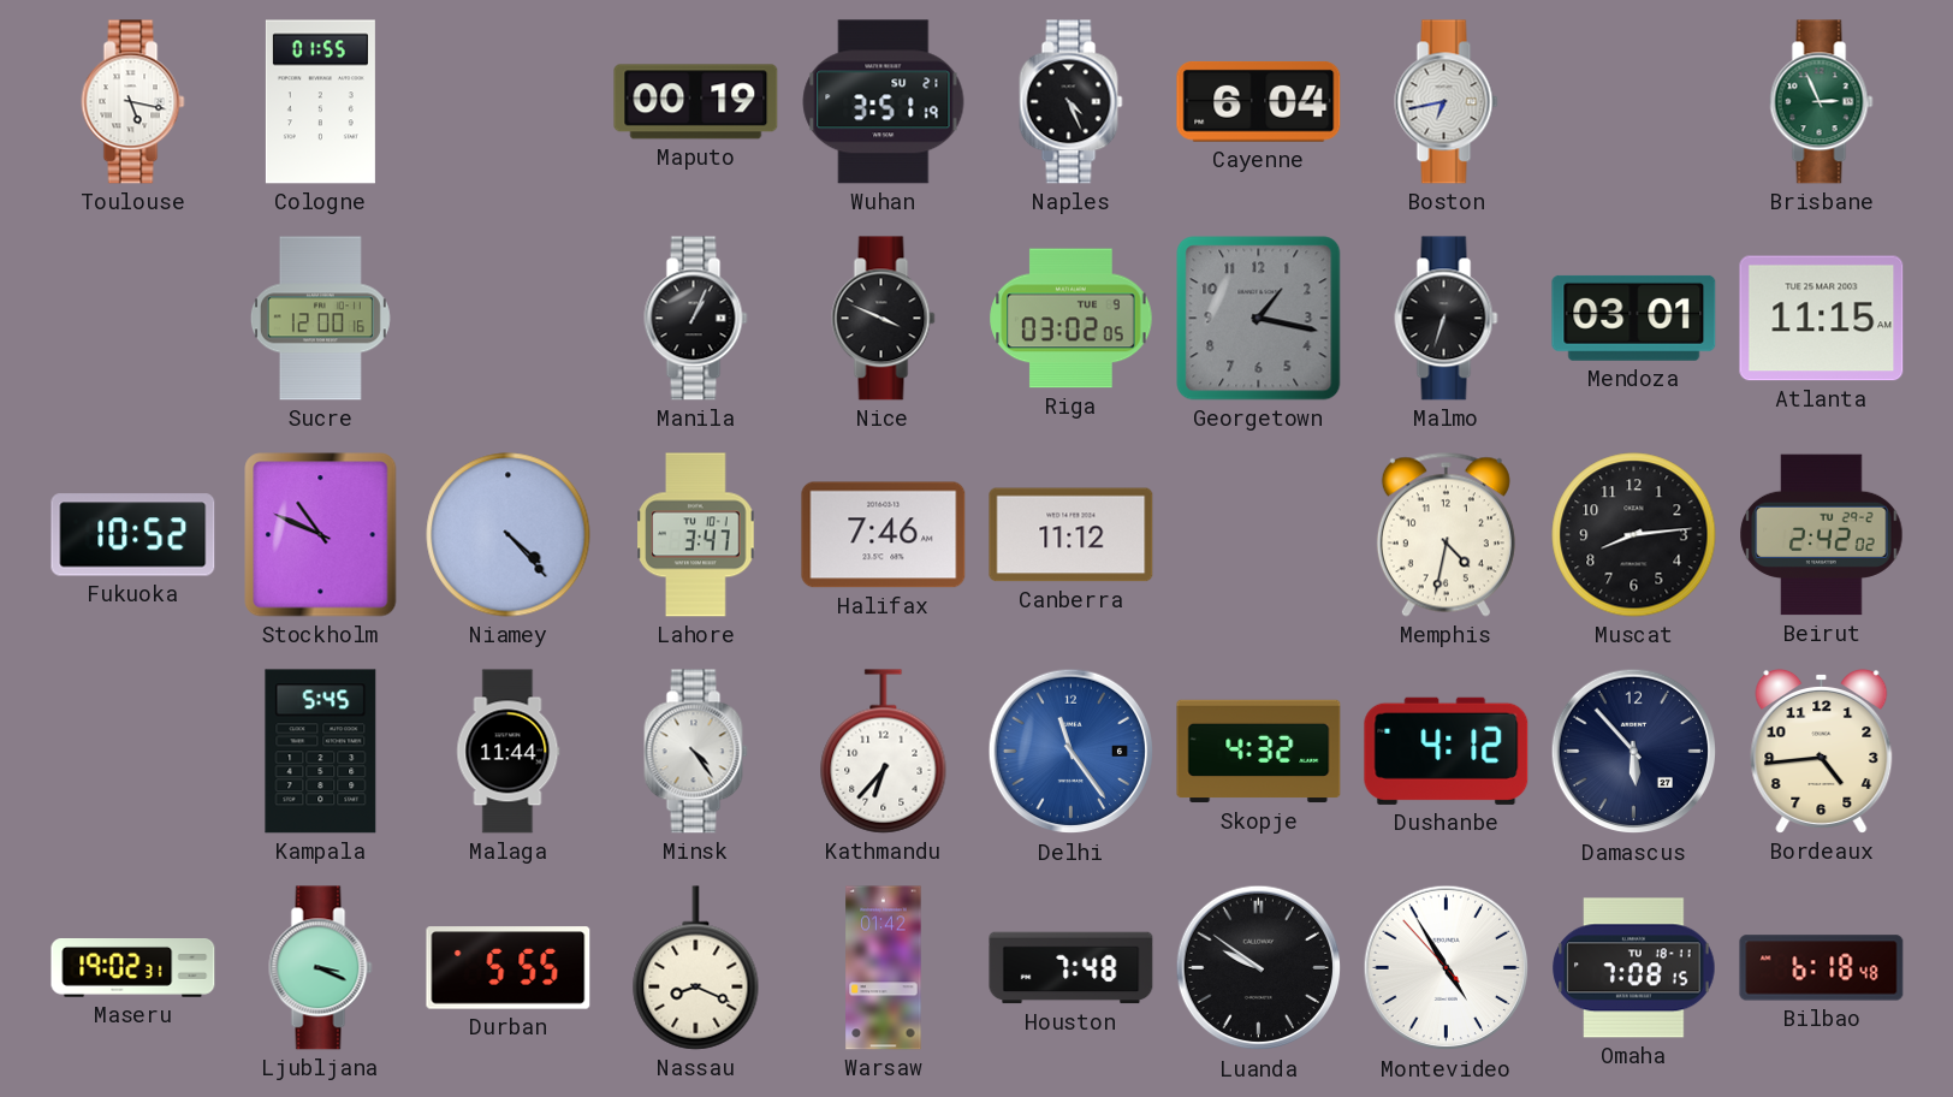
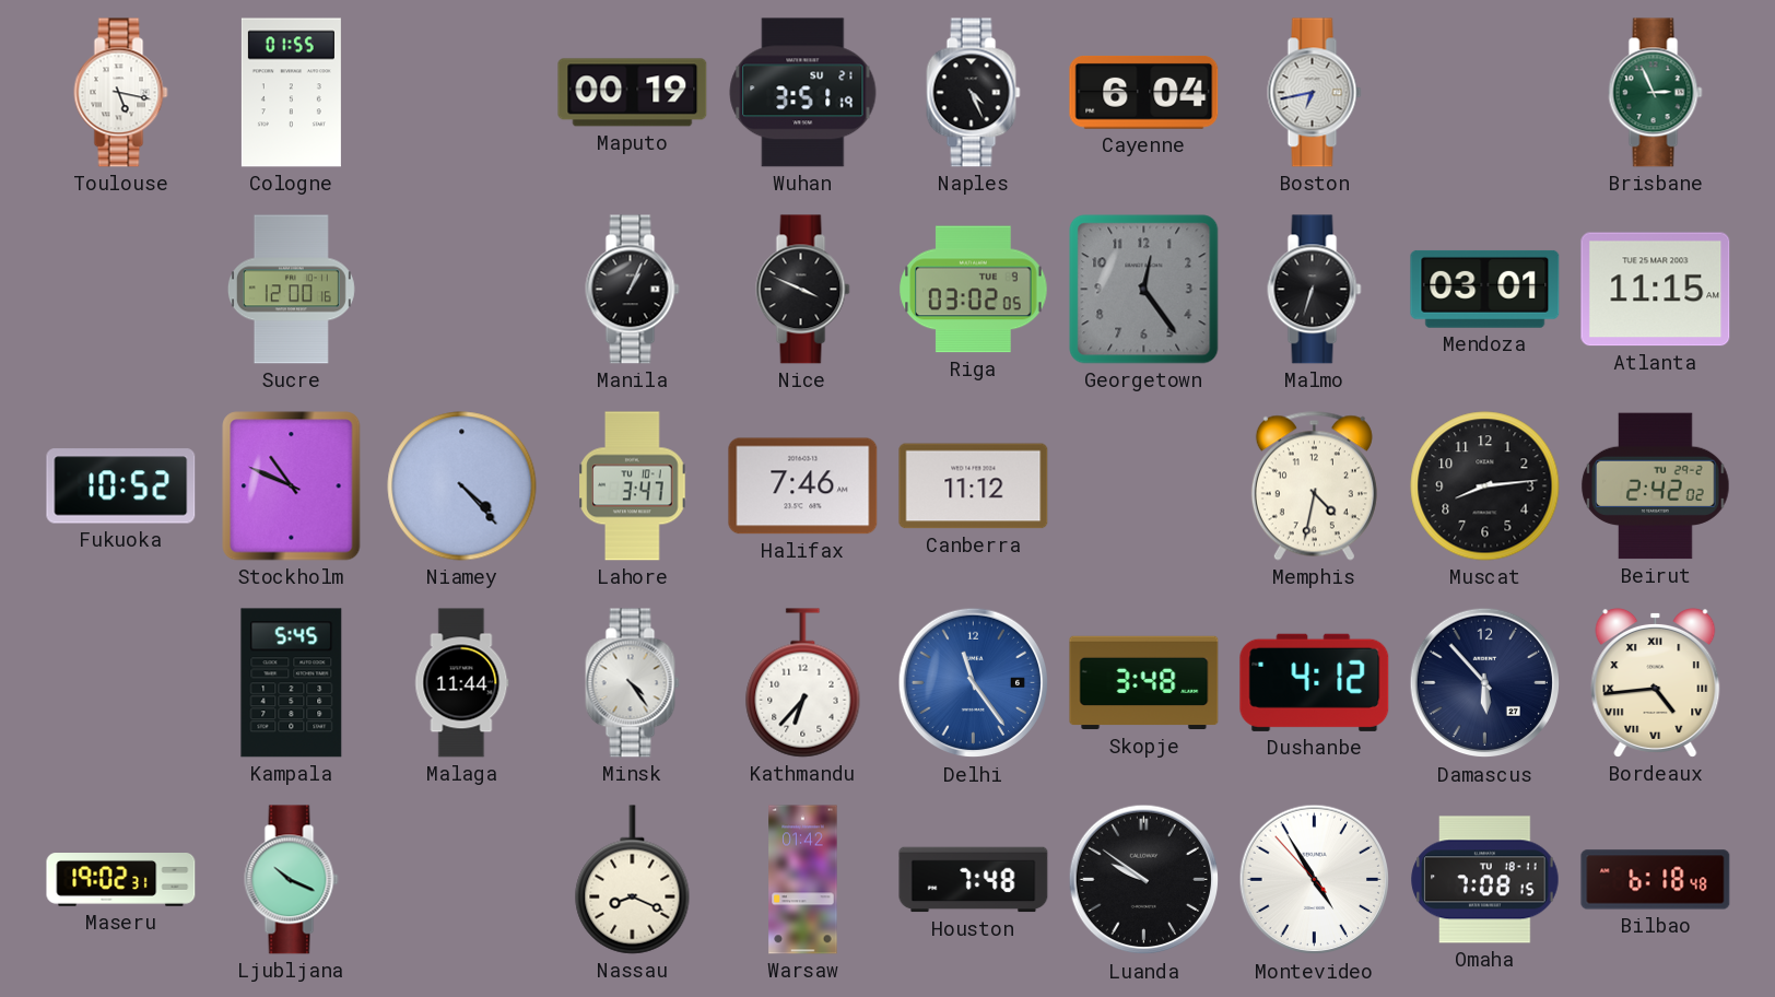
Georgetown: 1:17 -> 12:24 (1144, 290)
Skopje: 4:32 -> 3:48 (1144, 683)
Bordeaux numerals: Arabic -> Roman (1656, 682)
Ljubljana: 3:19 -> 10:19 (292, 880)
Durban: 5:55 -> none (509, 968)
